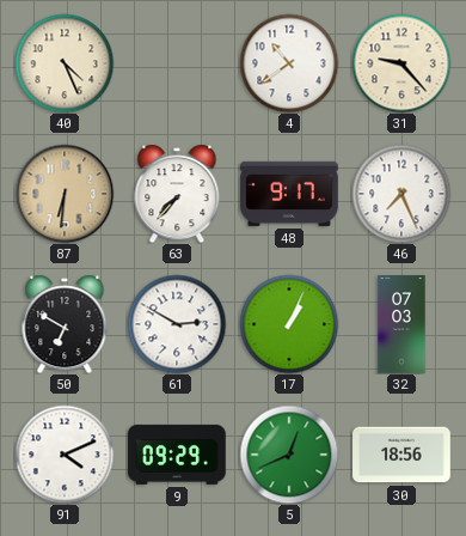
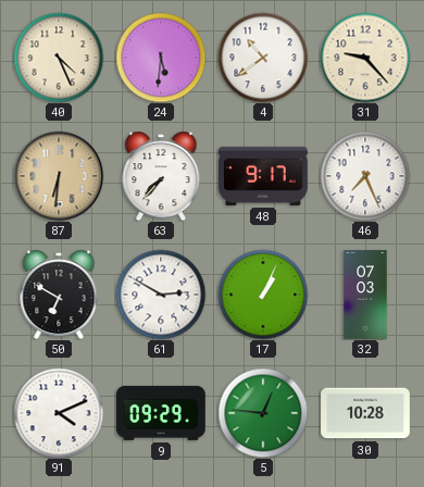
24: none -> 5:31 (161, 58)
5: 12:41 -> 12:46 (263, 413)
30: 18:56 -> 10:28 (365, 413)
